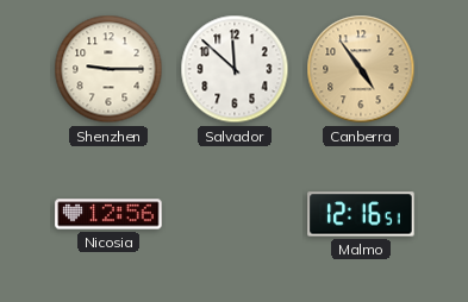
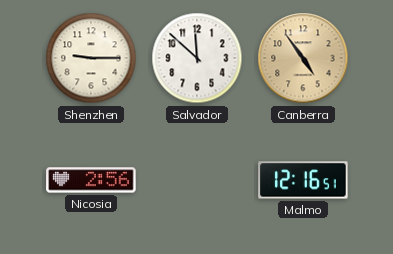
Nicosia: 12:56 -> 2:56 (91, 180)
